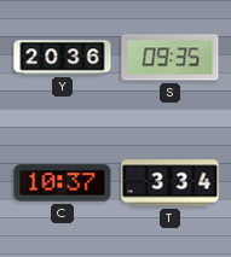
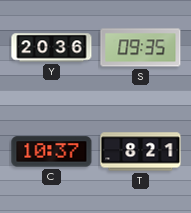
T: 3:34 -> 8:21 (141, 152)
